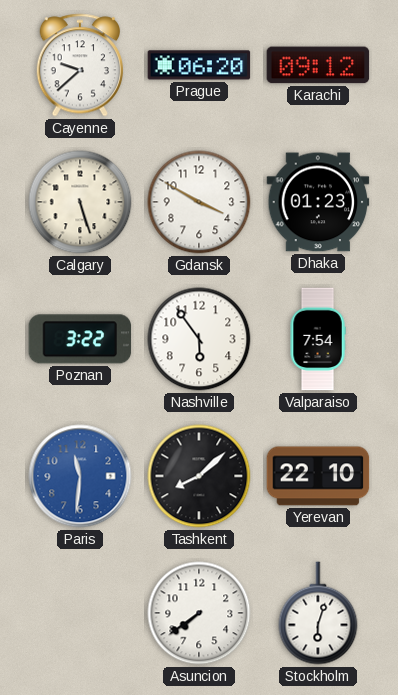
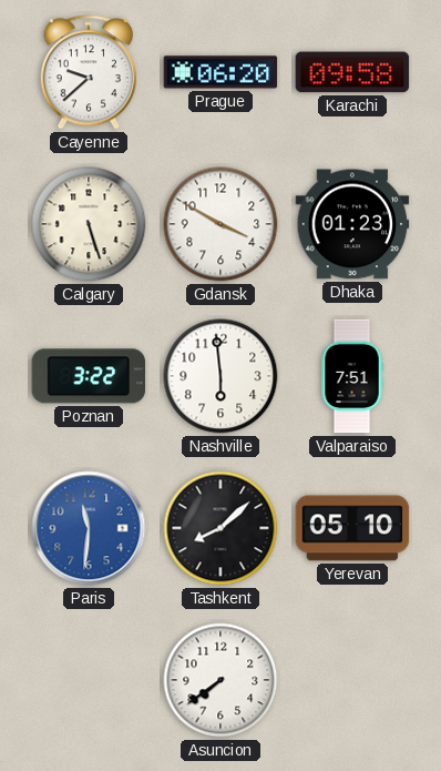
Karachi: 09:12 -> 09:58 (352, 72)
Nashville: 5:54 -> 5:59 (221, 376)
Valparaiso: 7:54 -> 7:51 (352, 376)
Yerevan: 22:10 -> 05:10 (352, 528)
Stockholm: 6:03 -> none (318, 613)
